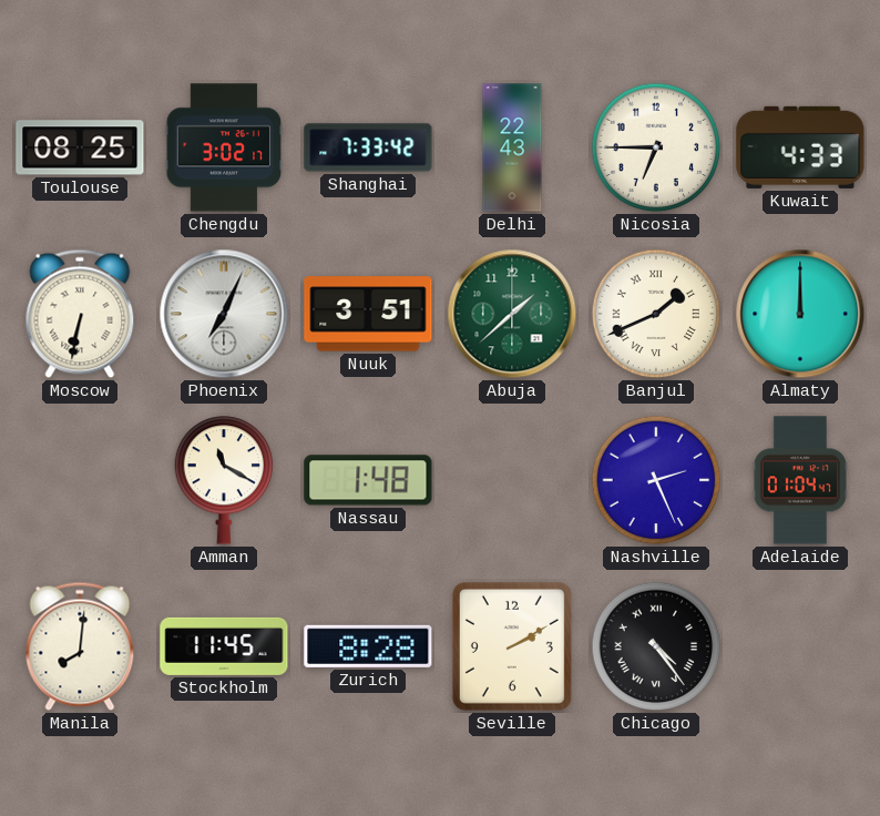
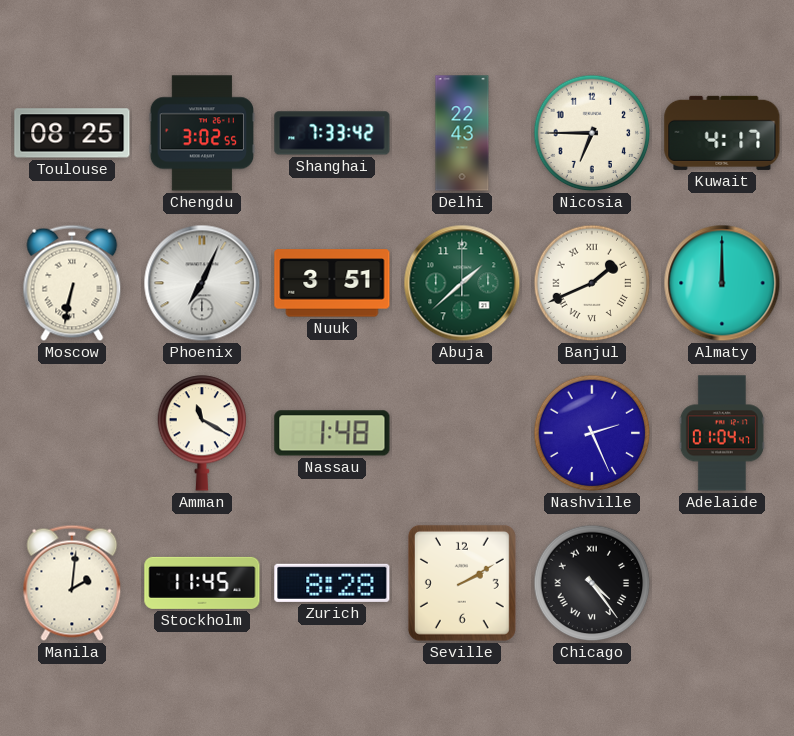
Chengdu: 3:02:17 -> 3:02:55 (202, 133)
Kuwait: 4:33 -> 4:17 (722, 133)
Manila: 8:01 -> 2:01 (72, 583)
